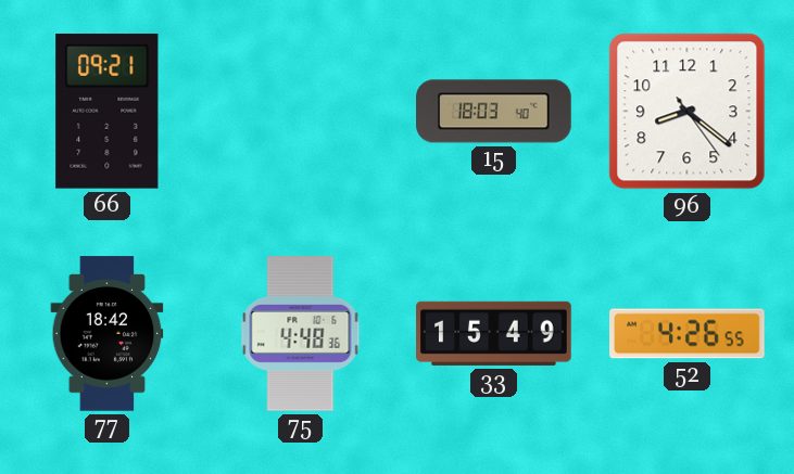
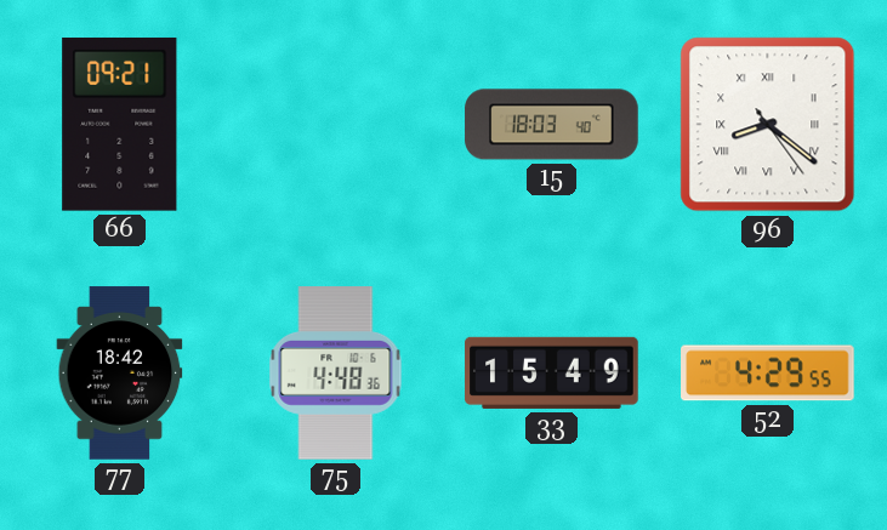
96 numerals: Arabic -> Roman (768, 125)
52: 4:26 -> 4:29 (768, 374)
